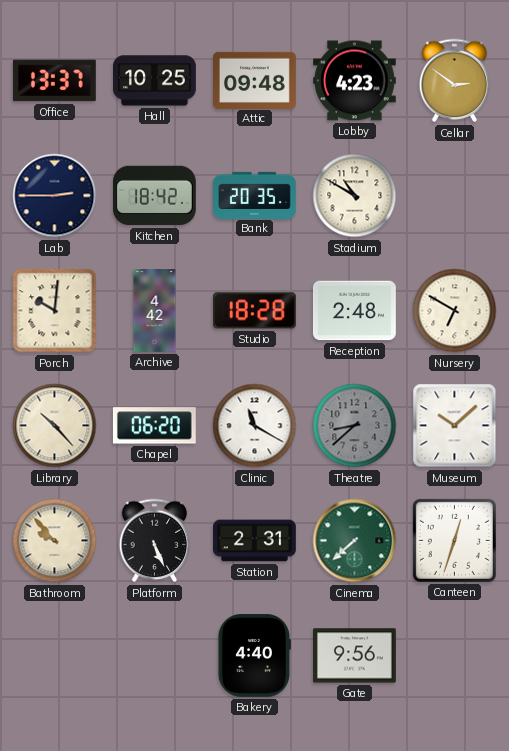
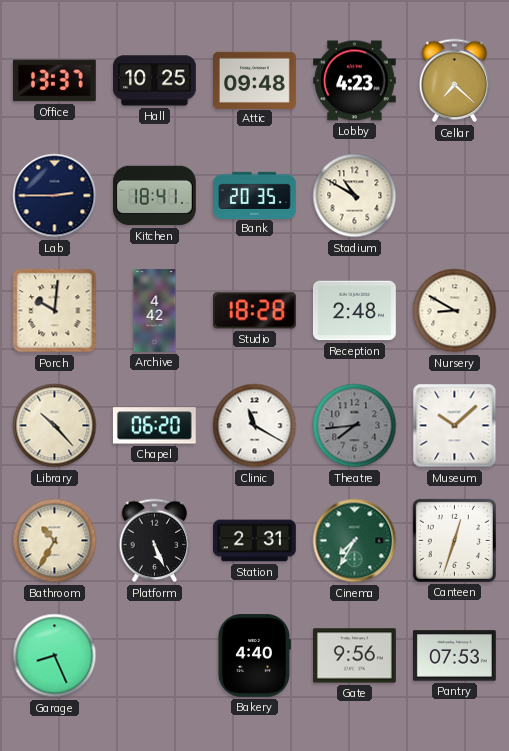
Cellar: 2:51 -> 7:22 (455, 81)
Kitchen: 18:42 -> 18:41 (154, 196)
Nursery: 6:50 -> 8:50 (455, 311)
Theatre: 8:38 -> 7:44 (355, 426)
Bathroom: 9:53 -> 10:35 (55, 541)
Cinema: 7:38 -> 7:35 (355, 541)
Garage: none -> 8:26 (55, 656)
Pantry: none -> 07:53 (455, 656)
